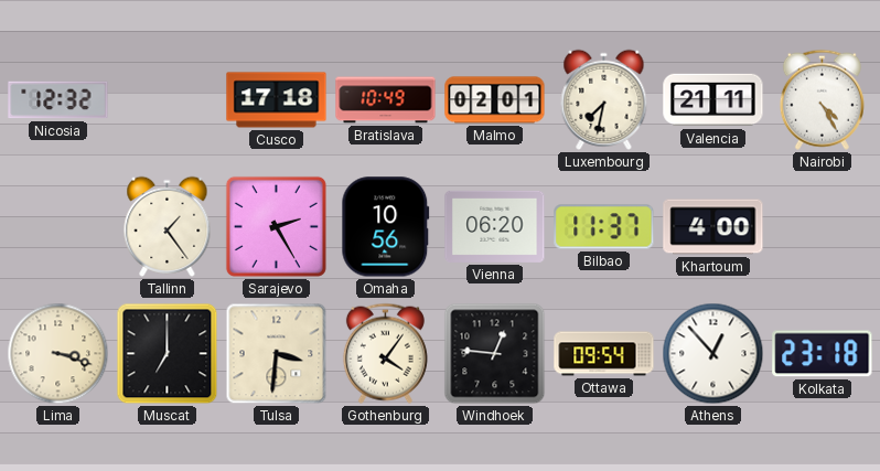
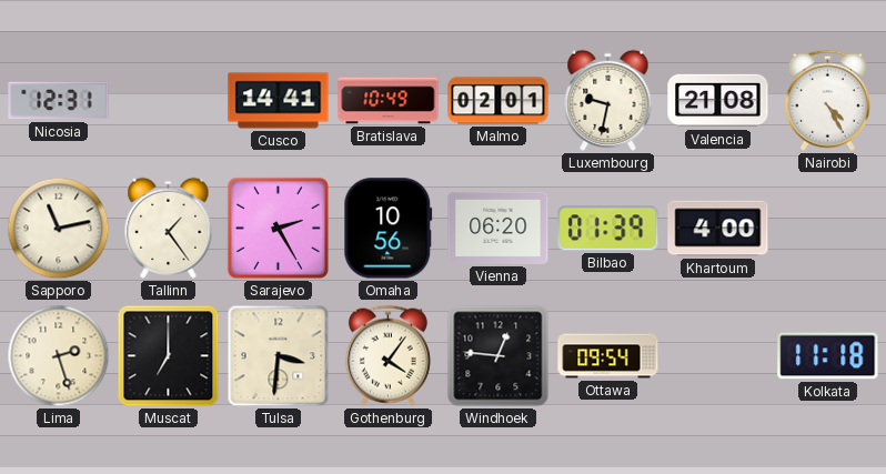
Nicosia: 12:32 -> 12:31 (59, 101)
Cusco: 17:18 -> 14:41 (279, 101)
Luxembourg: 7:32 -> 9:32 (608, 100)
Valencia: 21:11 -> 21:08 (718, 101)
Sapporo: none -> 11:13 (59, 229)
Bilbao: 11:37 -> 01:39 (608, 229)
Lima: 3:18 -> 2:27 (59, 356)
Athens: 12:53 -> none (713, 354)
Kolkata: 23:18 -> 11:18 (828, 356)
